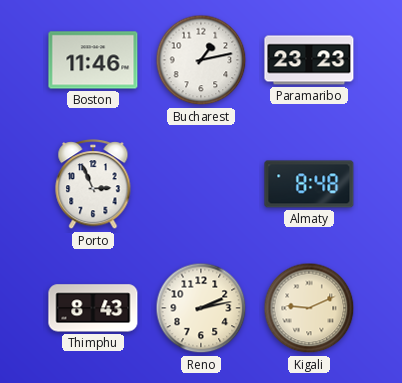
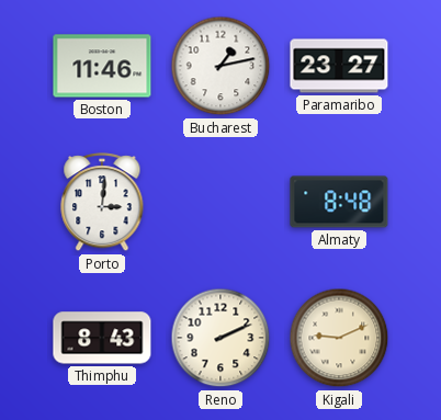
Paramaribo: 23:23 -> 23:27 (339, 66)
Porto: 2:56 -> 3:01 (102, 203)
Reno: 2:13 -> 2:11 (220, 338)
